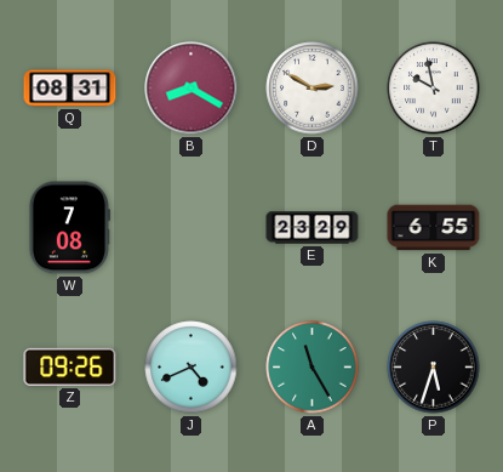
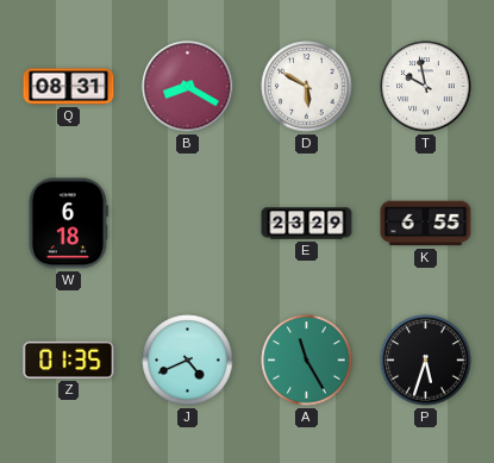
D: 2:50 -> 5:50 (307, 87)
W: 7:08 -> 6:18 (68, 224)
Z: 09:26 -> 01:35 (69, 359)
